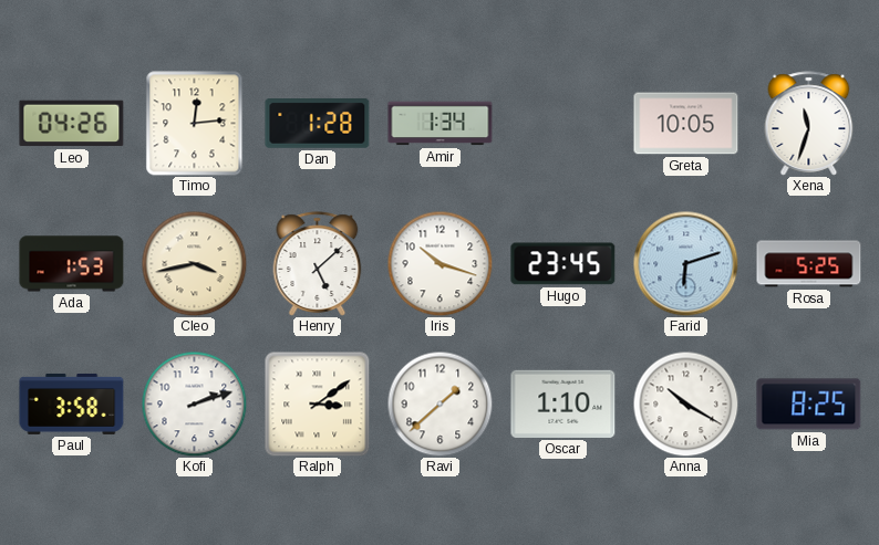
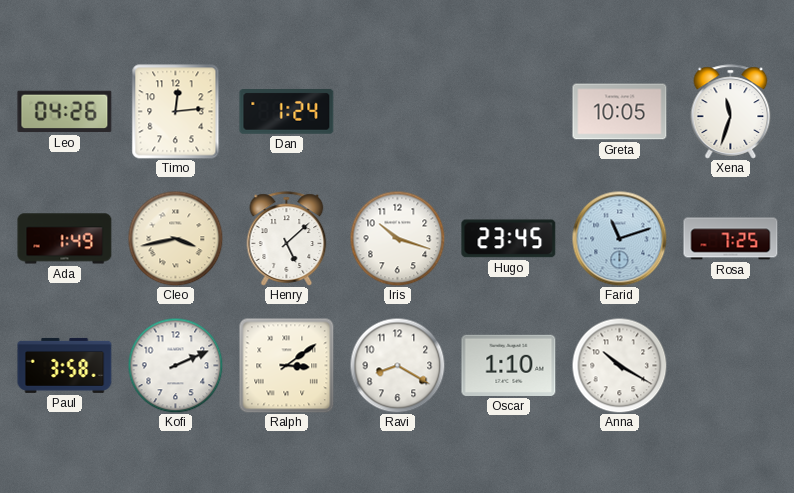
Dan: 1:28 -> 1:24 (287, 112)
Amir: 1:34 -> none (441, 124)
Ada: 1:53 -> 1:49 (65, 239)
Farid: 6:12 -> 11:12 (619, 238)
Rosa: 5:25 -> 7:25 (731, 239)
Kofi: 2:12 -> 2:11 (175, 365)
Ravi: 1:38 -> 8:20 (397, 365)
Mia: 8:25 -> none (809, 405)
